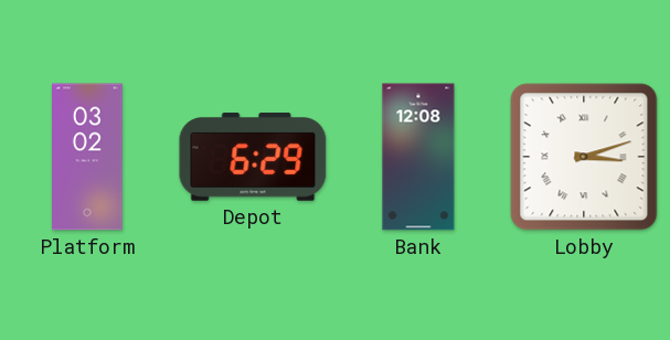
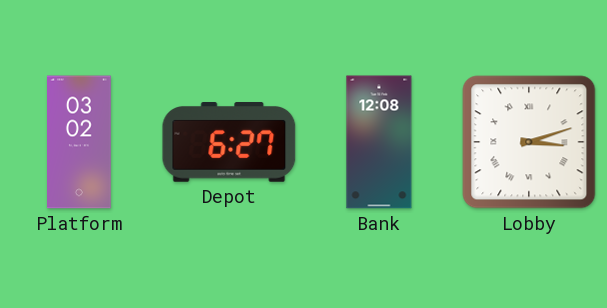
Depot: 6:29 -> 6:27 (229, 142)
